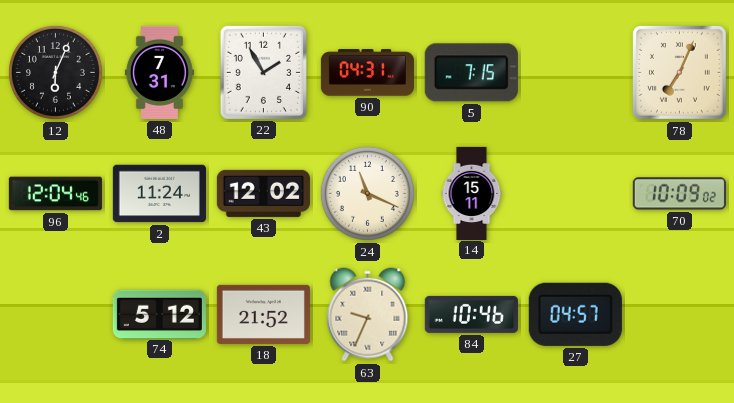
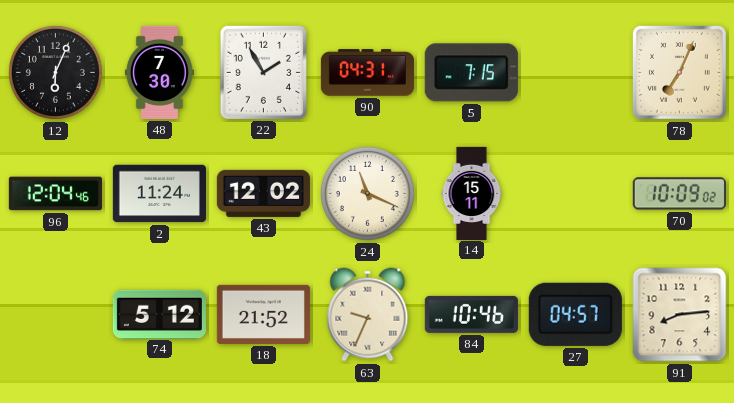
48: 7:31 -> 7:30 (159, 72)
91: none -> 8:14 (680, 315)
